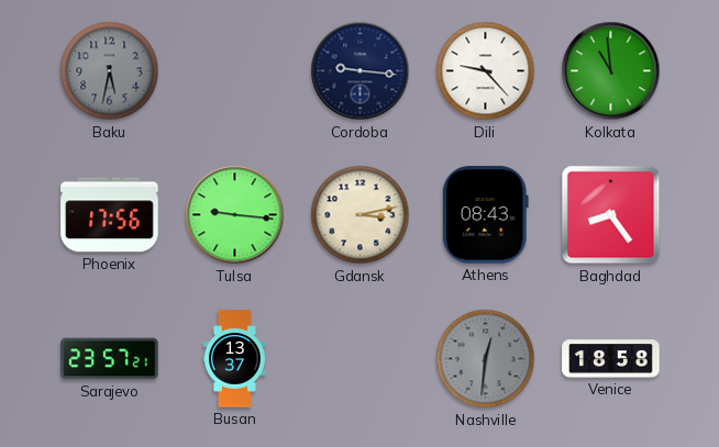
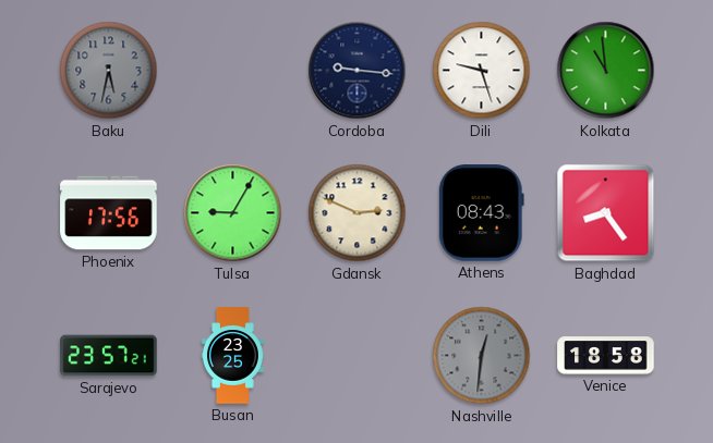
Dili: 9:23 -> 9:27 (482, 71)
Tulsa: 9:16 -> 9:05 (233, 213)
Gdansk: 3:13 -> 2:49 (358, 213)
Busan: 13:37 -> 23:25 (232, 356)
